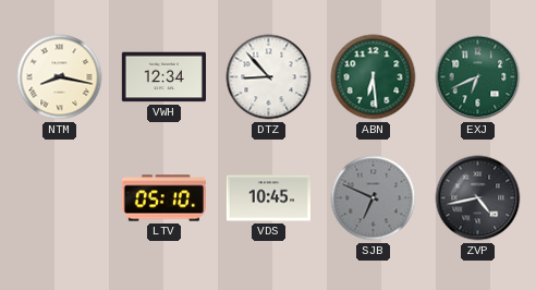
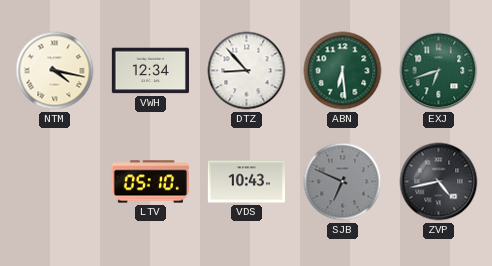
NTM: 8:17 -> 4:17 (55, 71)
EXJ: 6:41 -> 6:42 (439, 71)
VDS: 10:45 -> 10:43 (246, 182)
